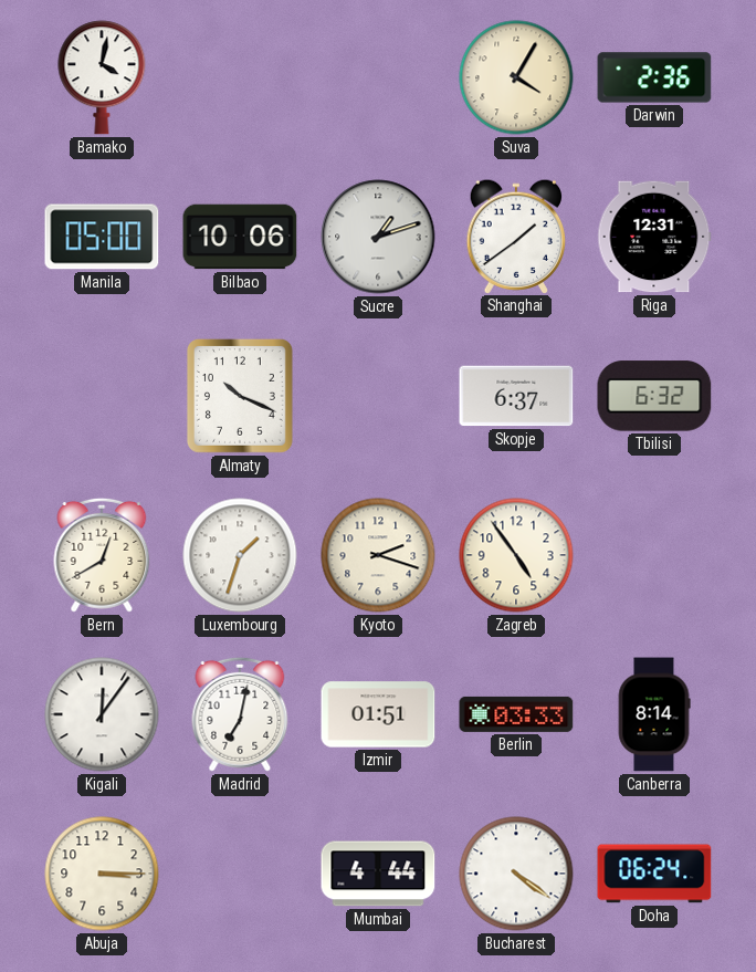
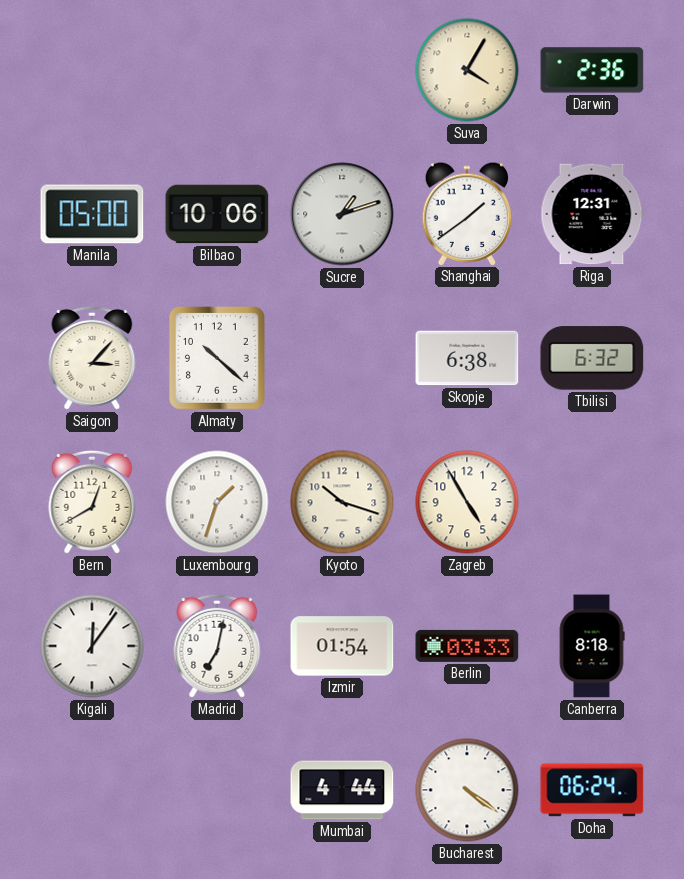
Bamako: 4:02 -> none (102, 77)
Saigon: none -> 3:07 (92, 358)
Almaty: 10:19 -> 10:22 (217, 358)
Skopje: 6:37 -> 6:38 (467, 358)
Kyoto: 2:18 -> 10:18 (342, 502)
Zagreb: 4:54 -> 4:55 (467, 502)
Izmir: 01:51 -> 01:54 (342, 646)
Canberra: 8:14 -> 8:18 (592, 646)
Abuja: 3:15 -> none (102, 874)
